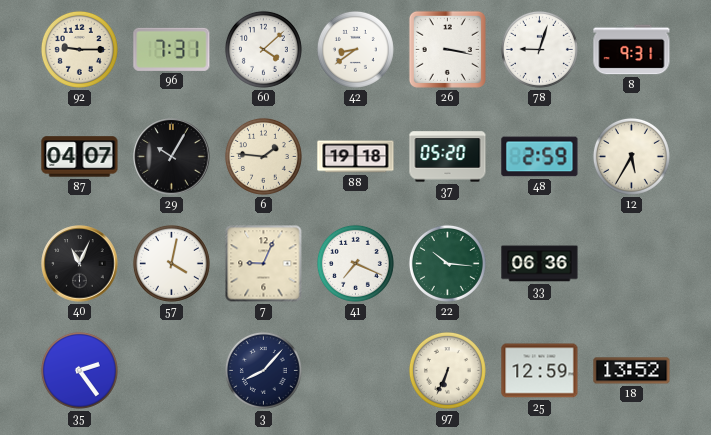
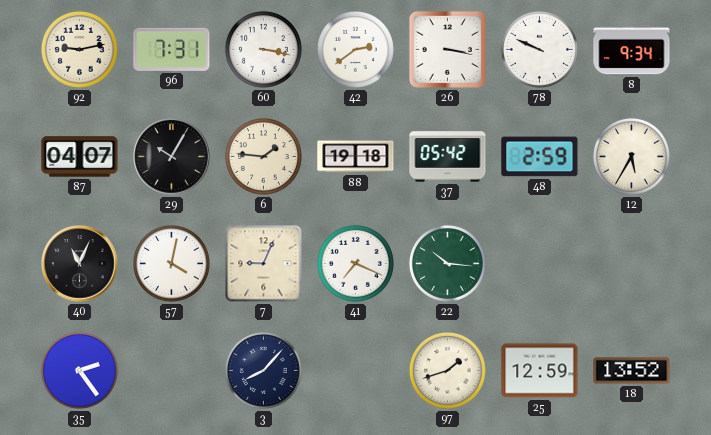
92: 9:15 -> 9:13 (79, 49)
60: 4:08 -> 3:17 (263, 49)
42: 8:39 -> 2:39 (355, 49)
78: 9:03 -> 9:49 (539, 49)
8: 9:31 -> 9:34 (632, 50)
37: 05:20 -> 05:42 (448, 157)
33: 06:36 -> none (540, 264)
97: 6:34 -> 1:42 (447, 370)
